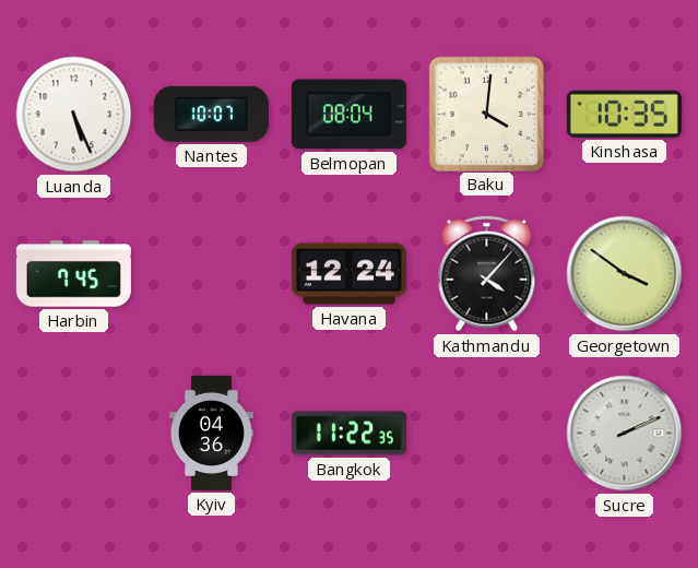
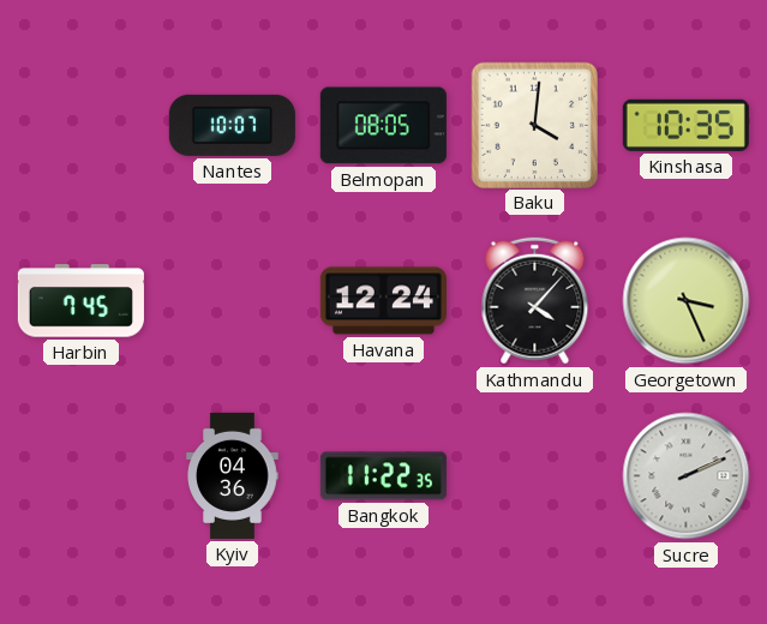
Luanda: 5:26 -> none (74, 115)
Belmopan: 08:04 -> 08:05 (383, 126)
Georgetown: 3:51 -> 3:26 (687, 301)
